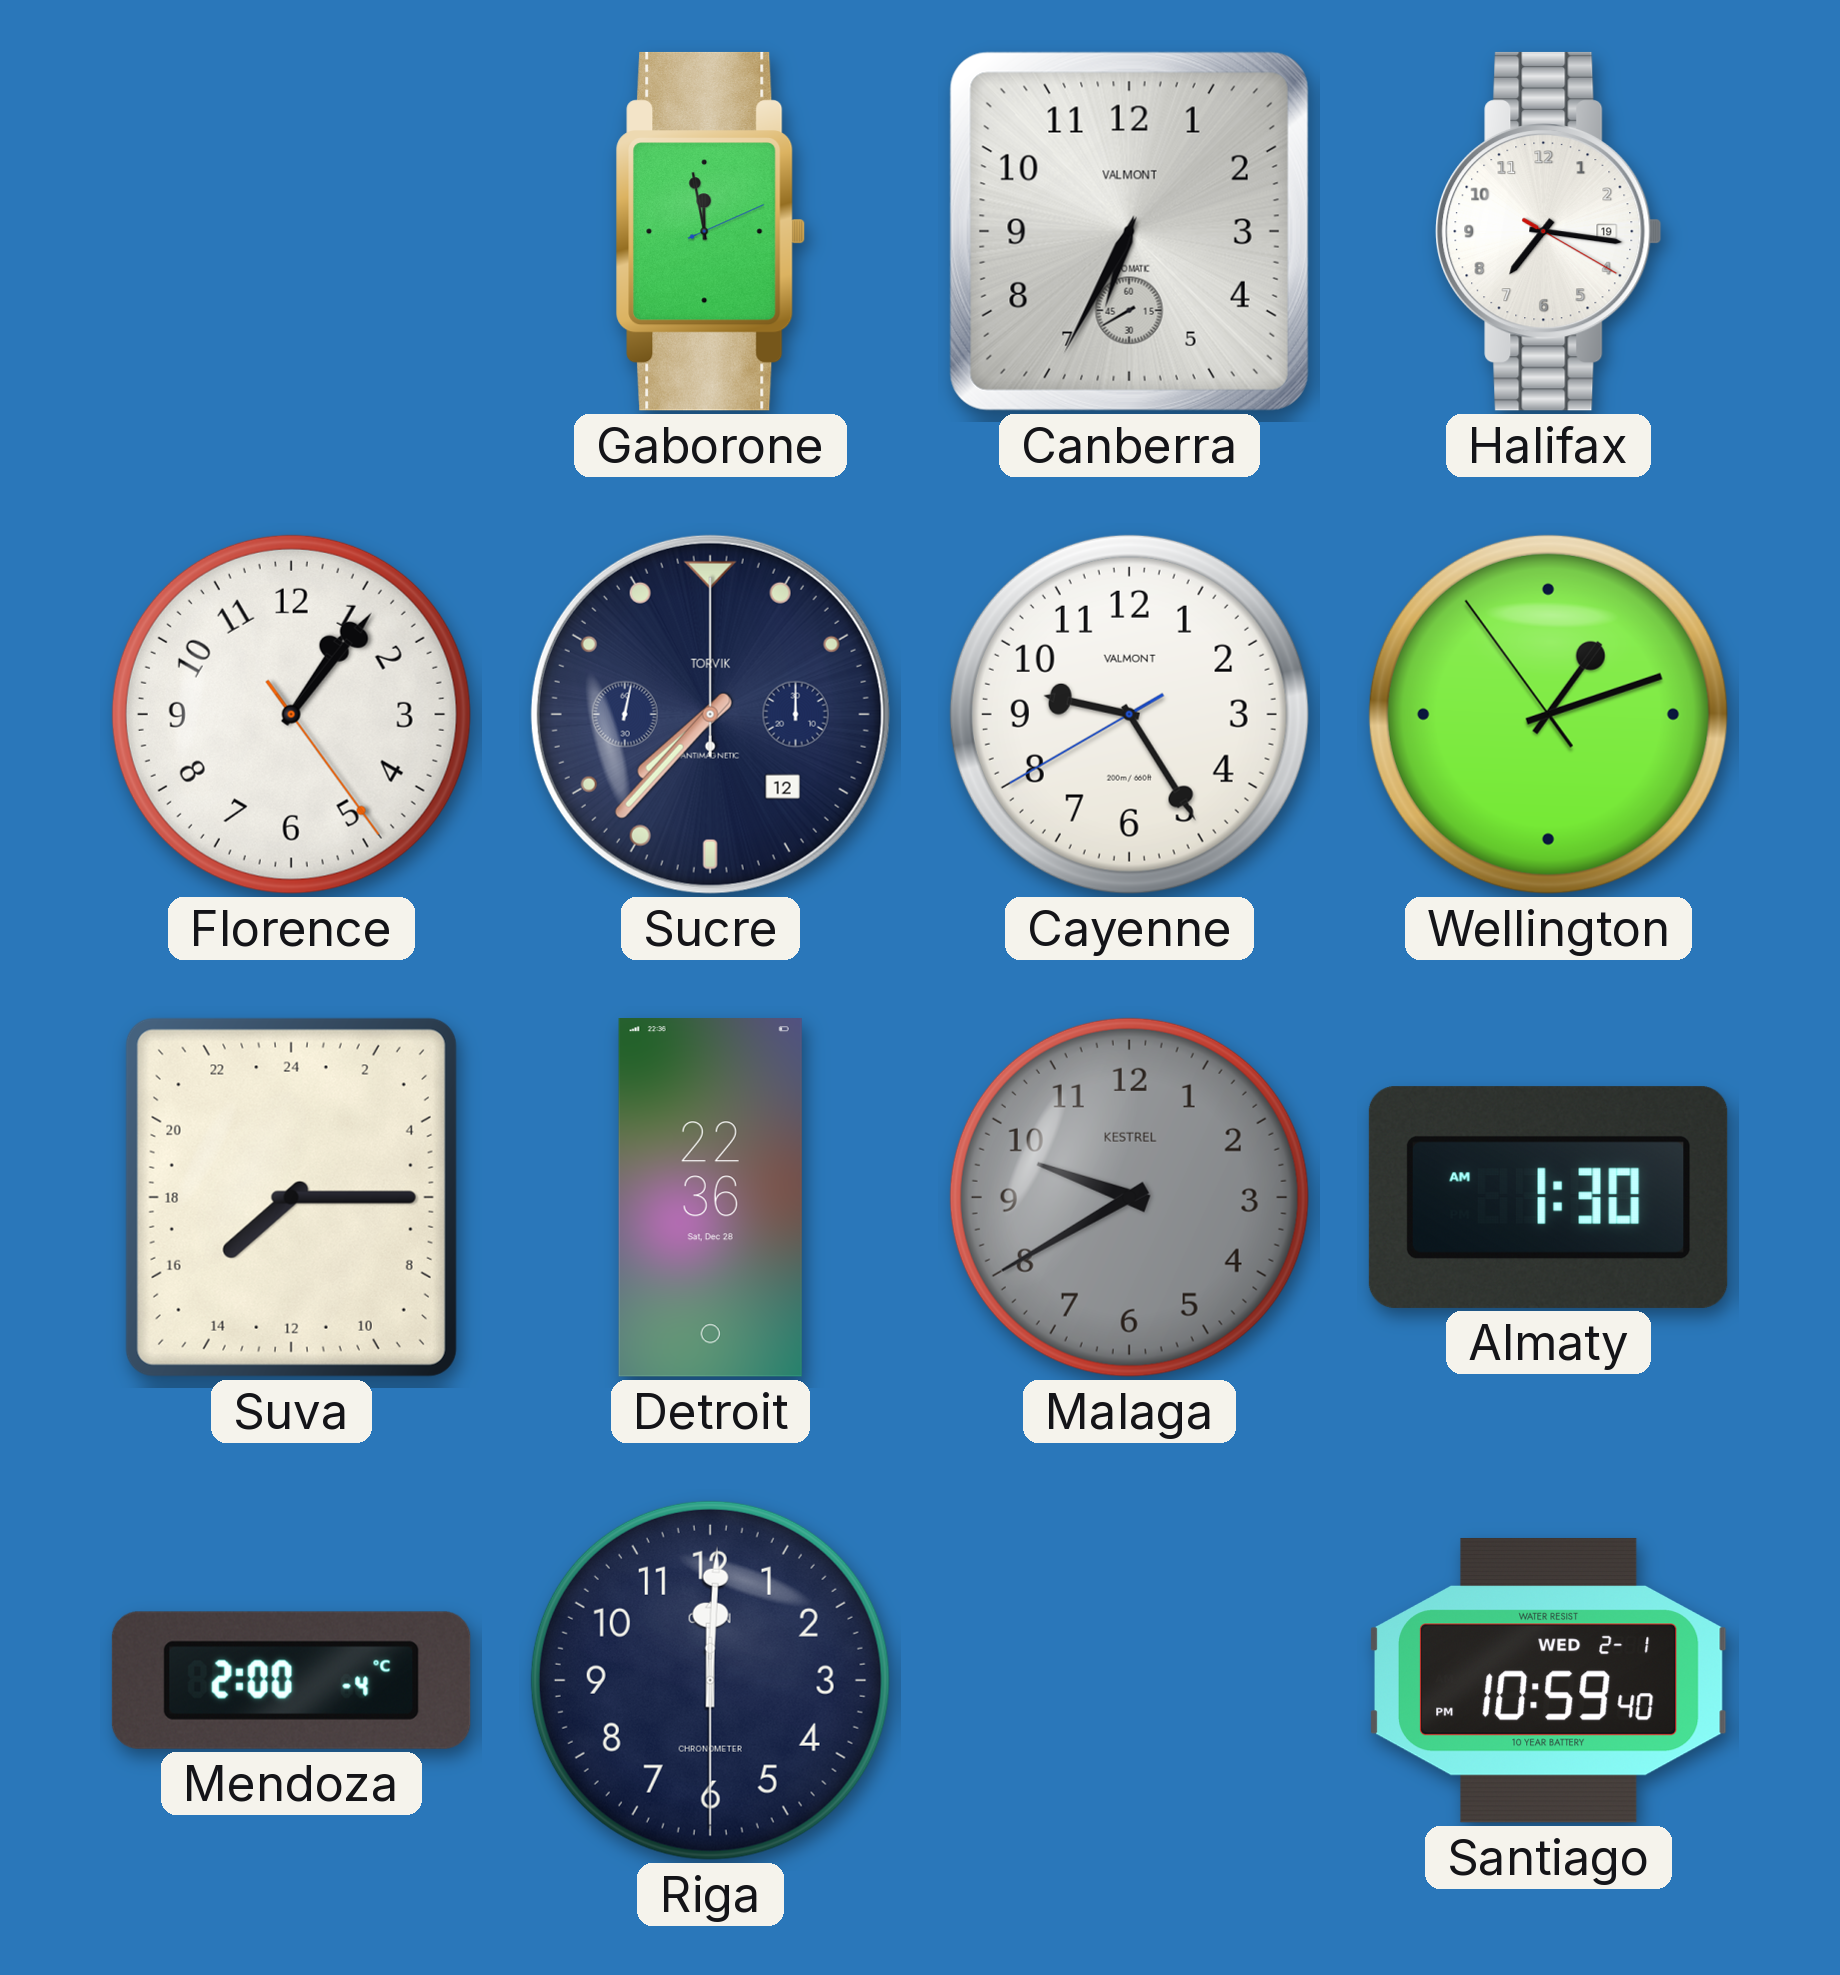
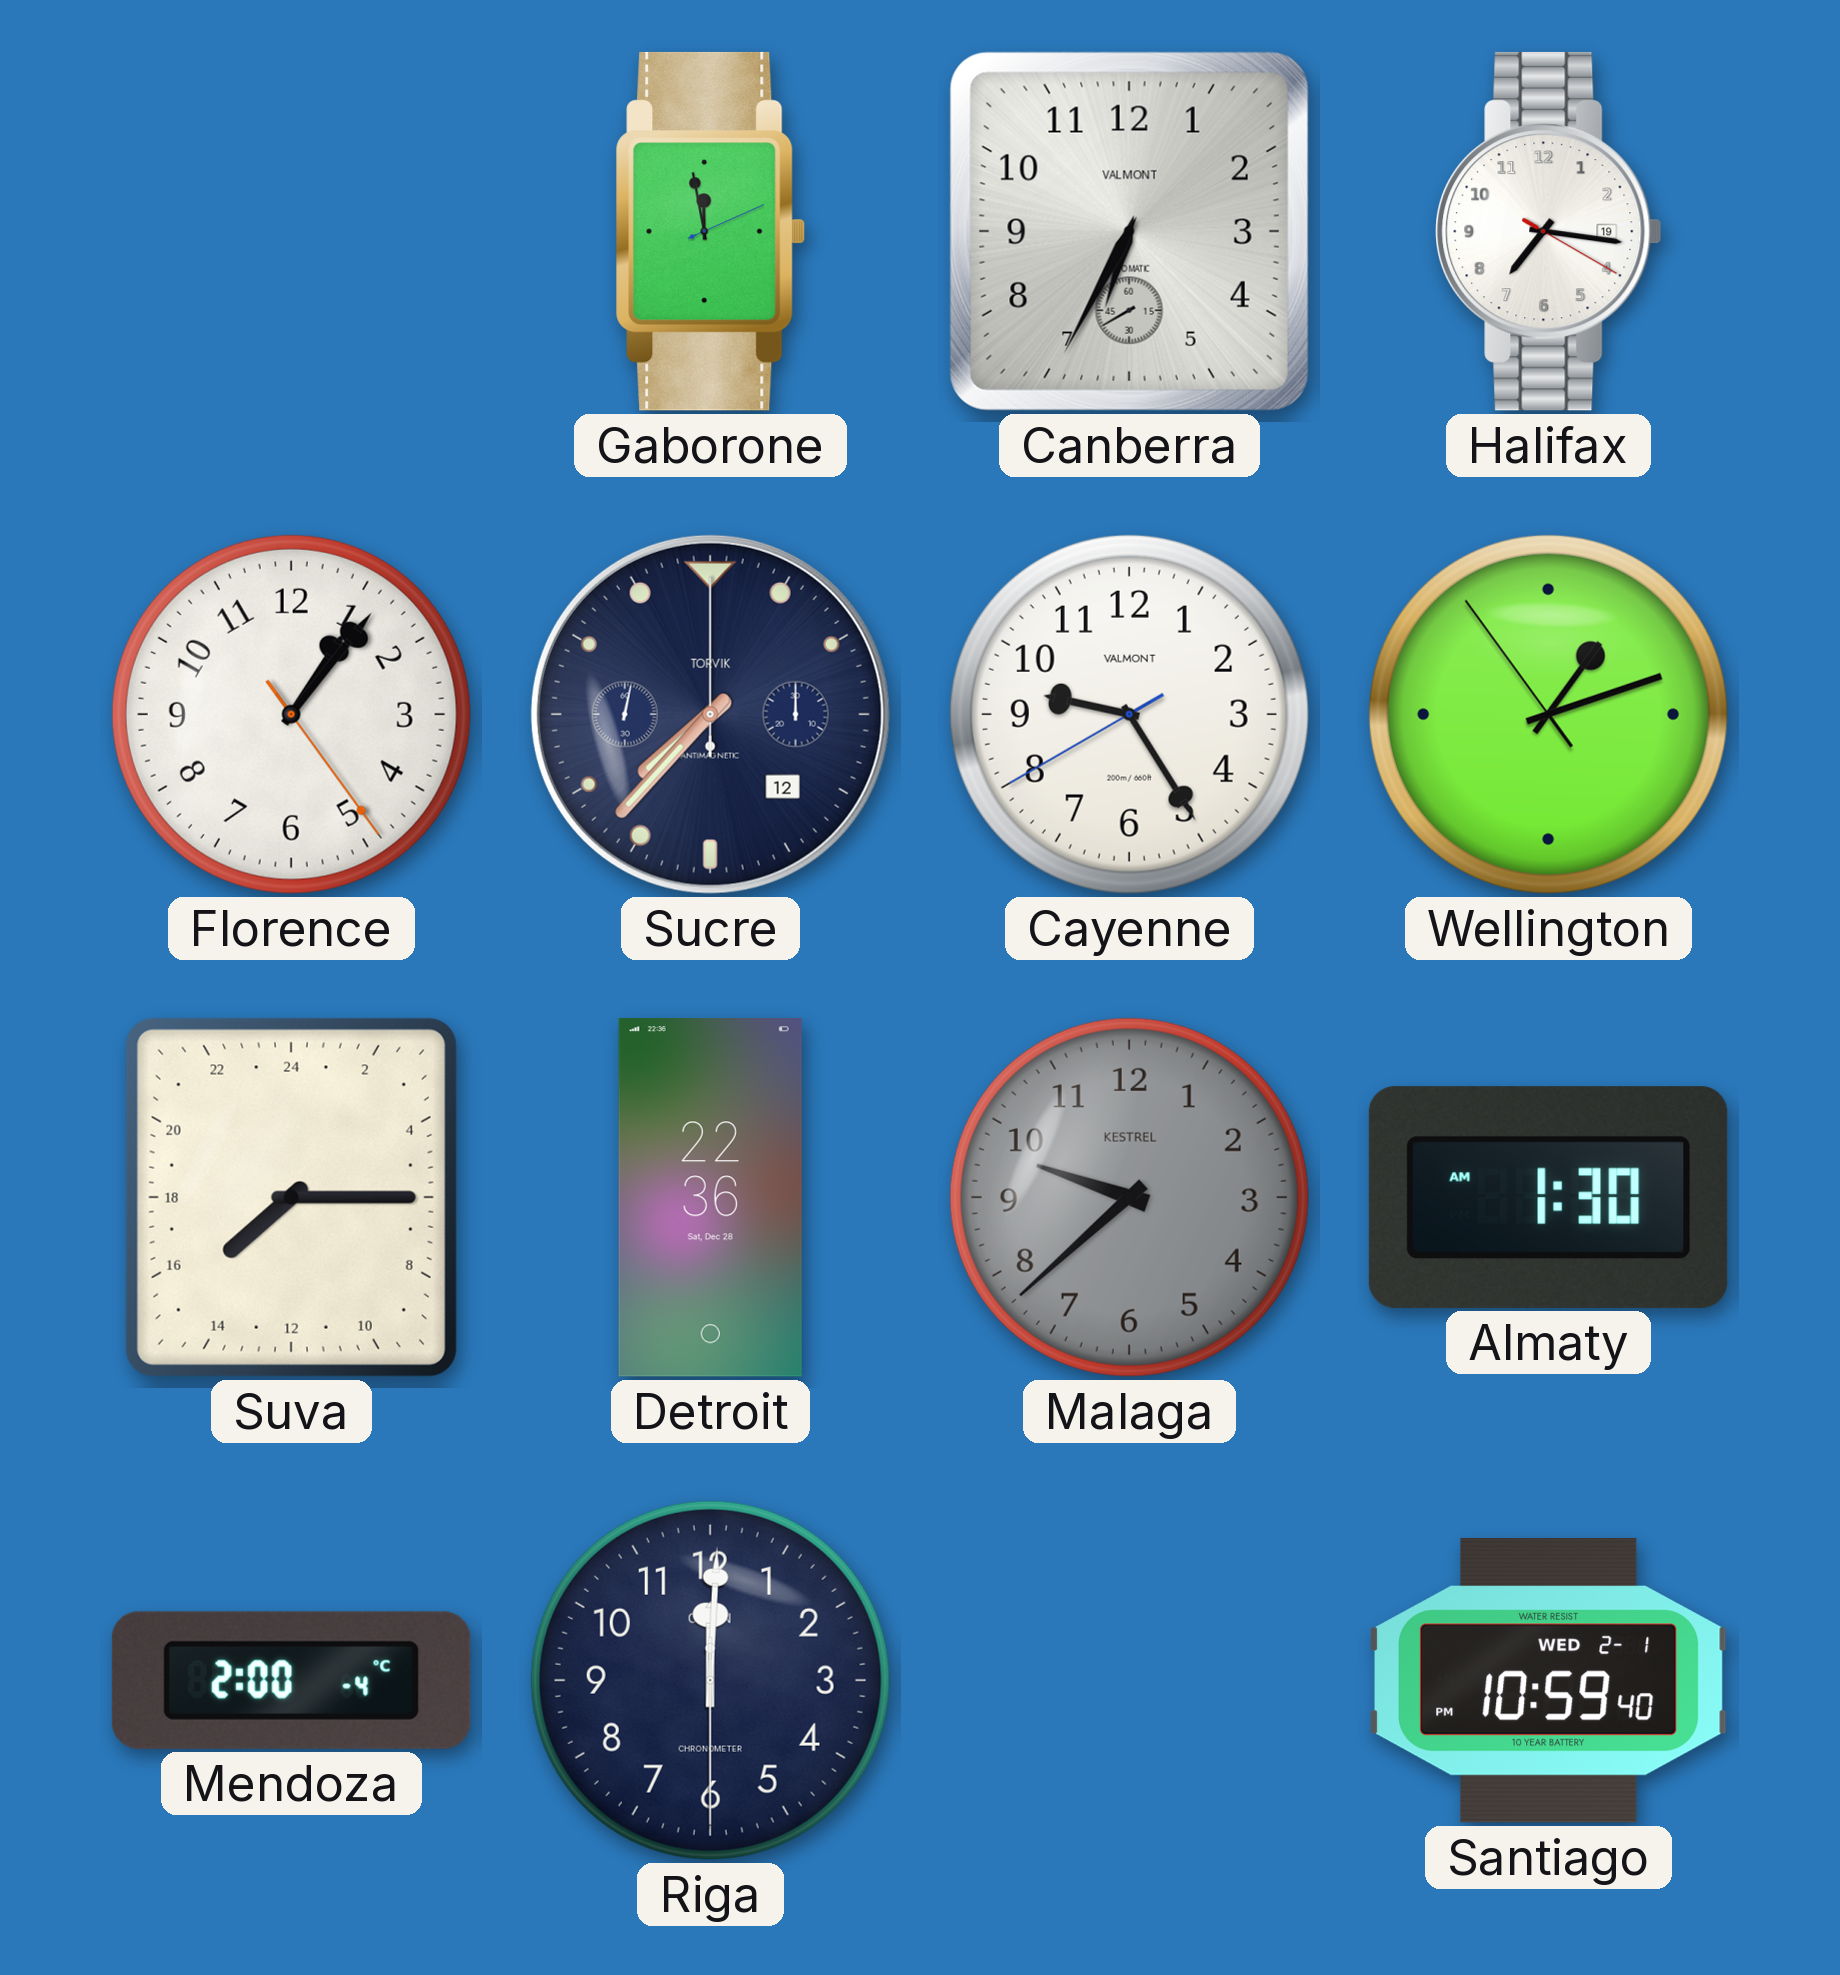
Malaga: 9:40 -> 9:38 (1129, 1197)
